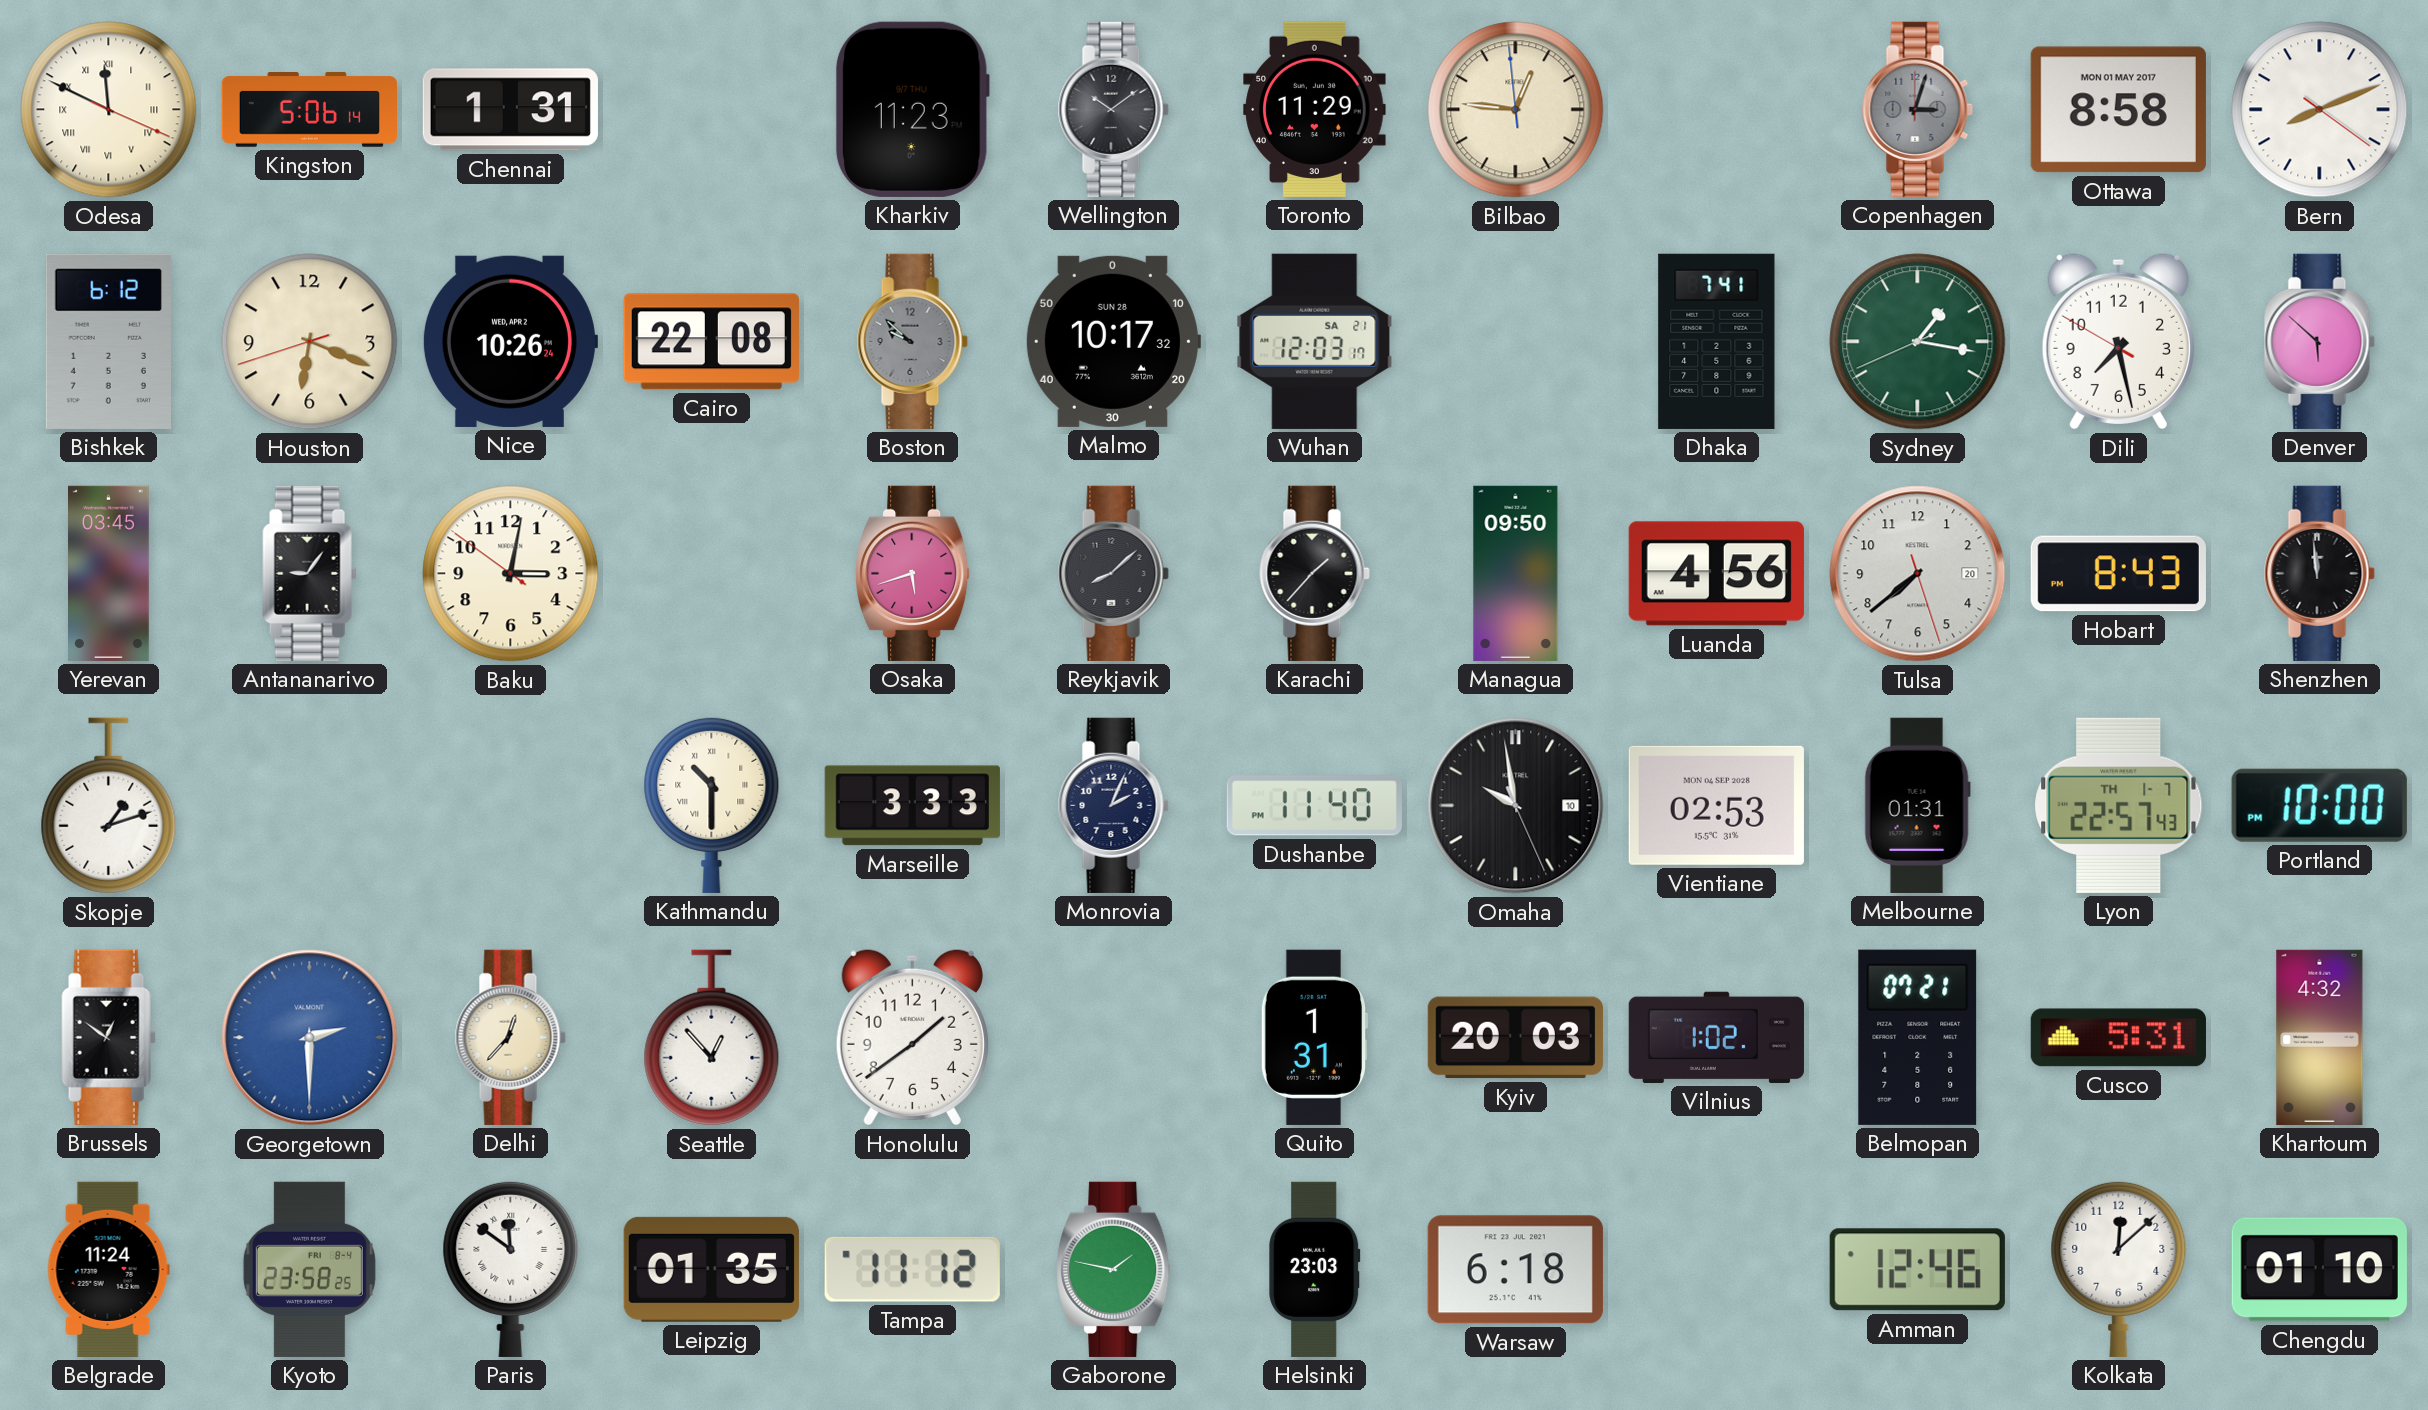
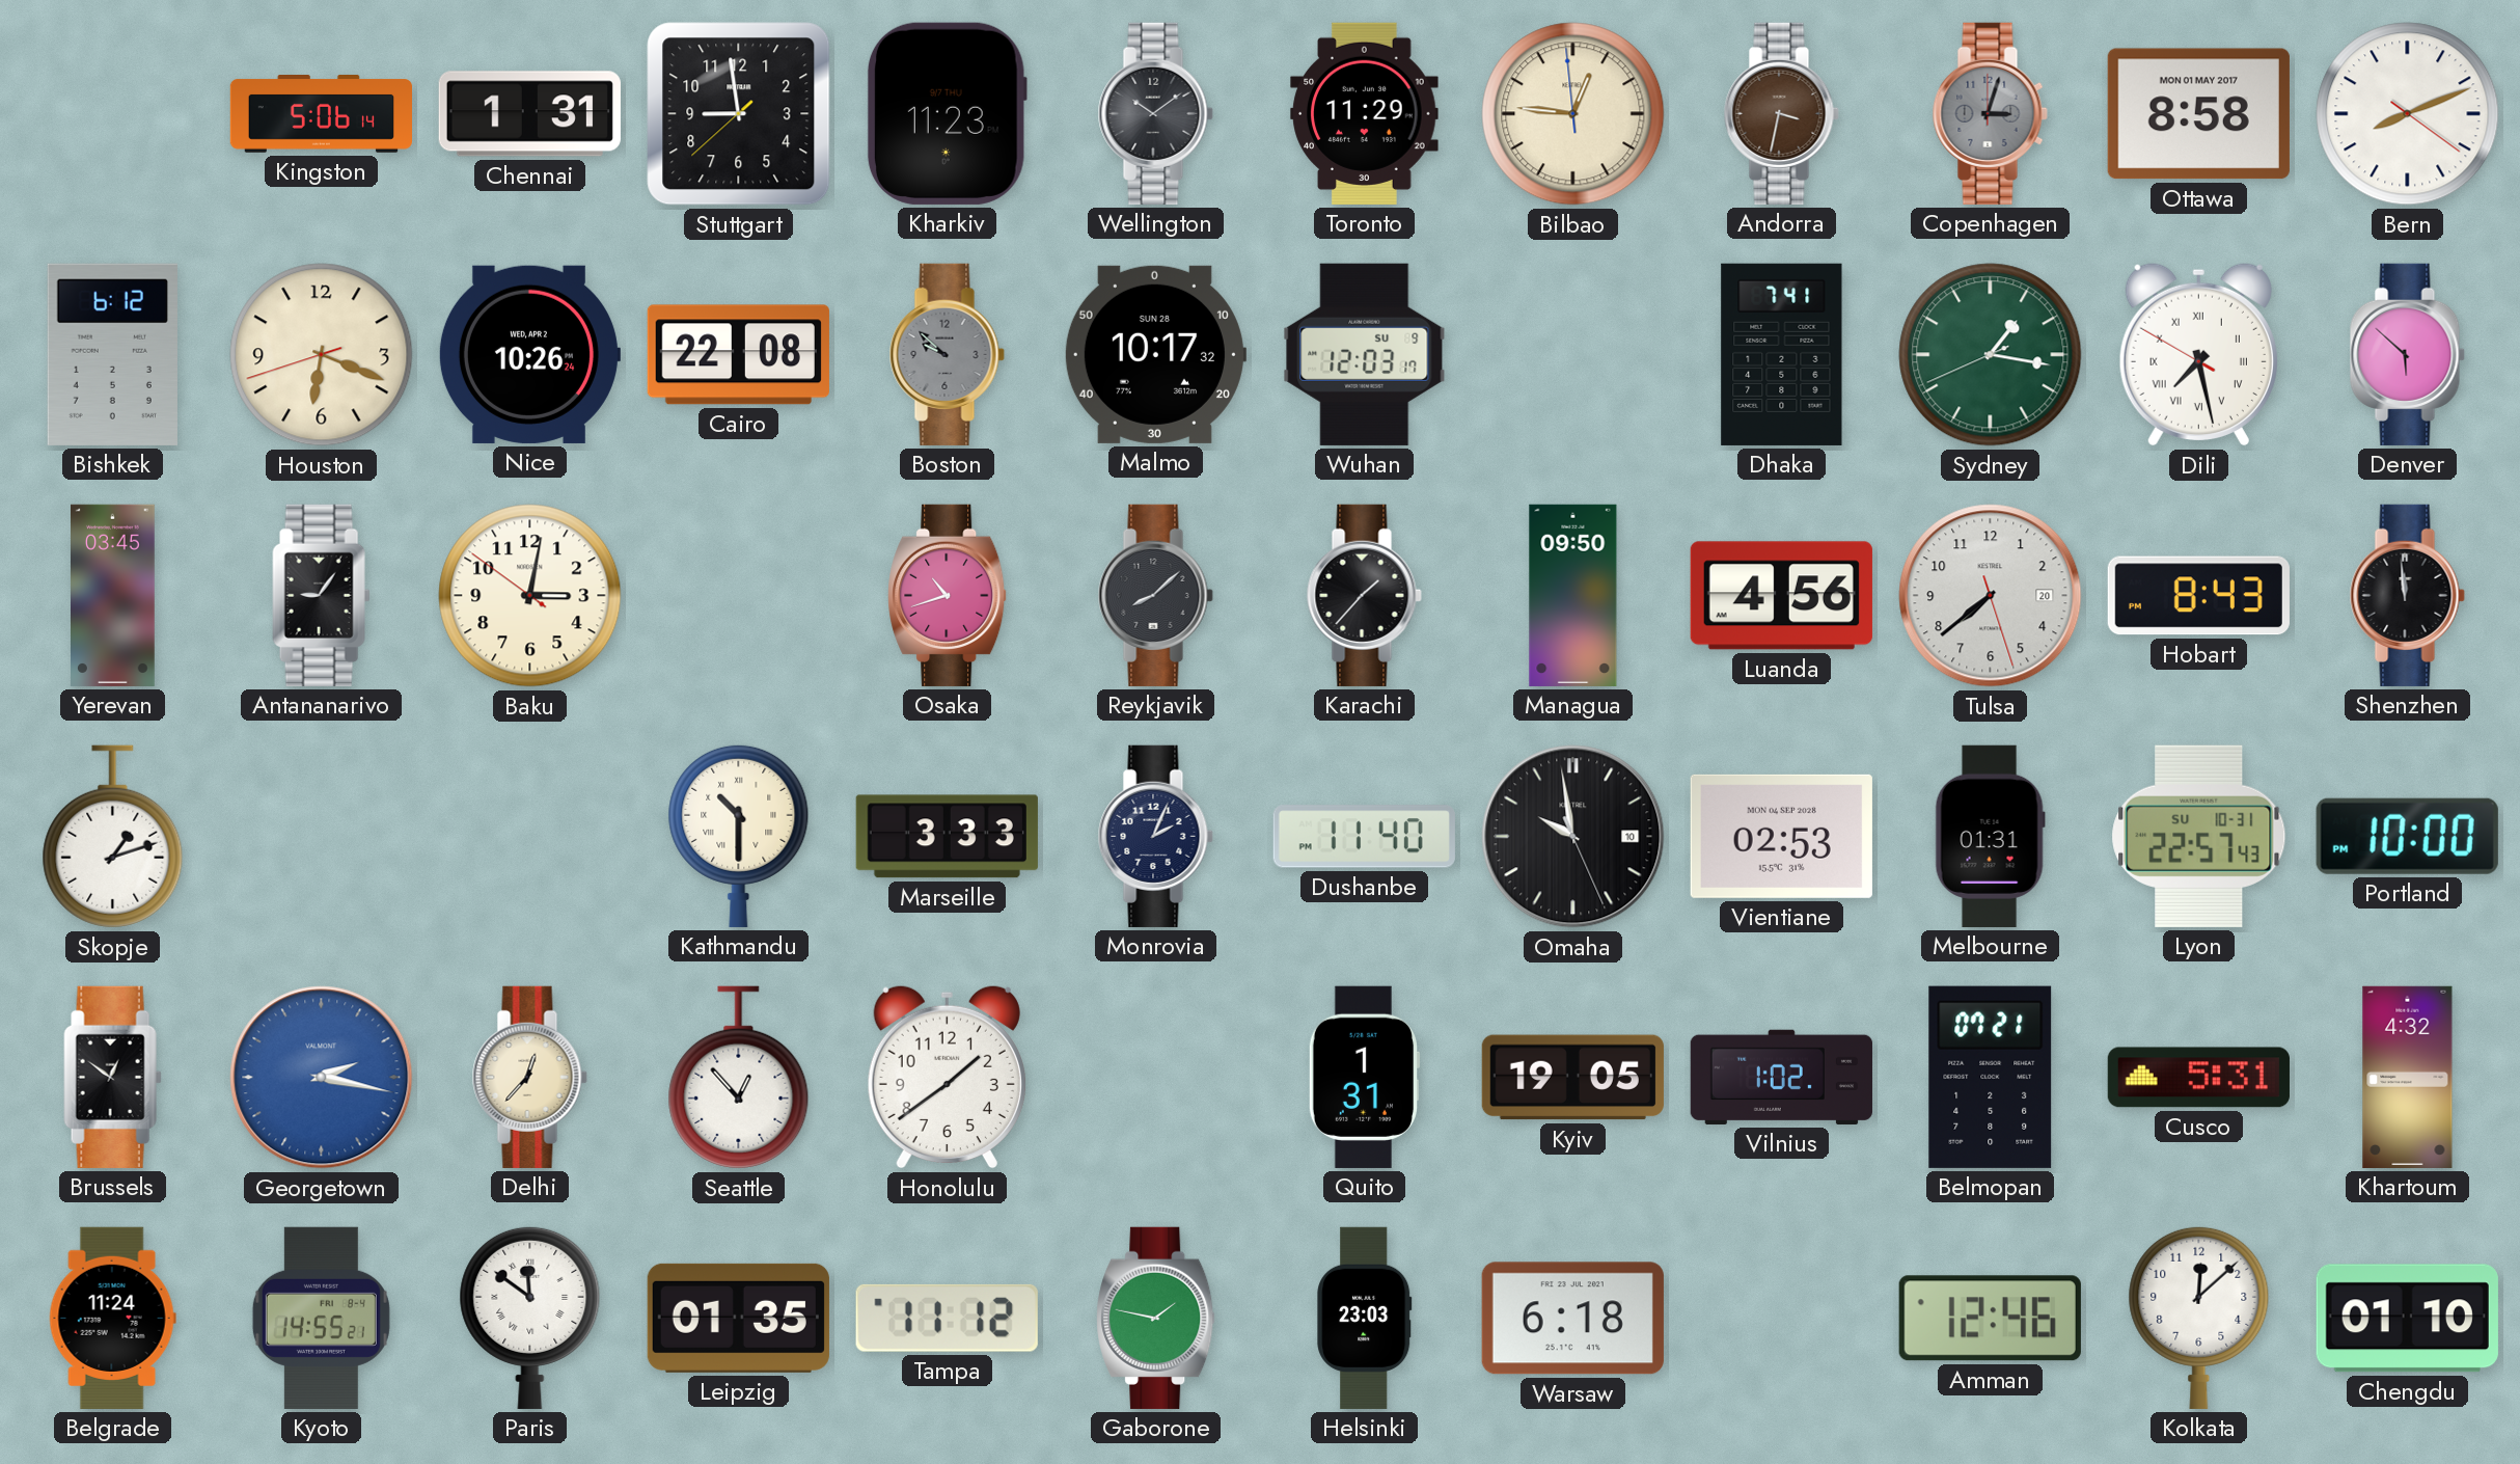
Odesa: 11:49 -> none (109, 110)
Stuttgart: none -> 8:58 (739, 114)
Andorra: none -> 3:32 (1781, 113)
Wuhan date: SA 21 -> SU 9 (1365, 354)
Dili numerals: Arabic -> Roman (2198, 354)
Osaka: 5:42 -> 10:42 (948, 595)
Lyon date: TH 1-7 -> SU 10-31 (2199, 836)
Georgetown: 2:30 -> 2:17 (322, 1078)
Kyiv: 20:03 -> 19:05 (1572, 1078)
Kyoto: 23:58 -> 14:55 (321, 1318)
